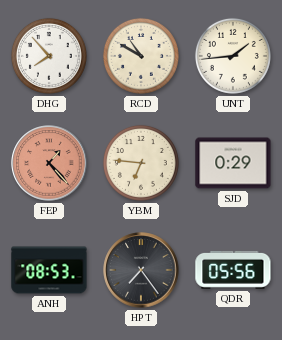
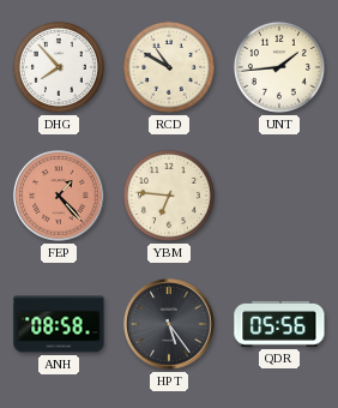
SJD: 0:29 -> none (233, 163)
ANH: 08:53 -> 08:58 (59, 324)
HPT: 7:24 -> 5:24 (169, 324)
